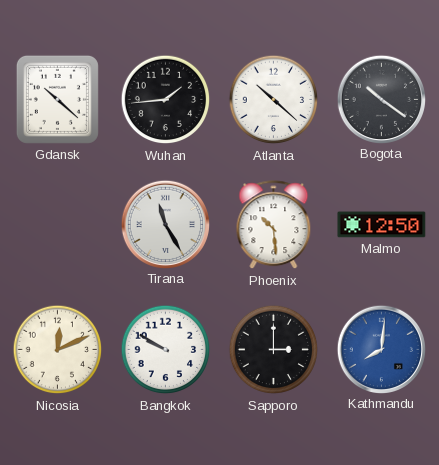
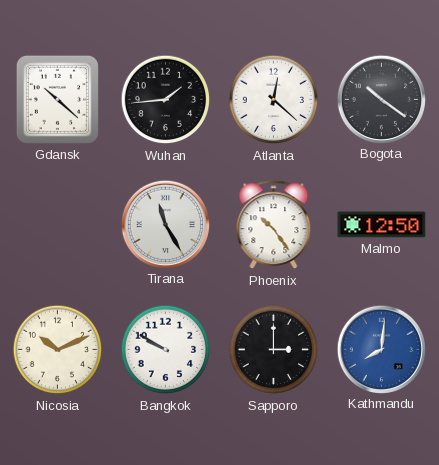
Atlanta: 10:22 -> 12:22 (274, 100)
Phoenix: 10:29 -> 10:24 (274, 225)
Nicosia: 12:11 -> 10:11 (58, 350)
